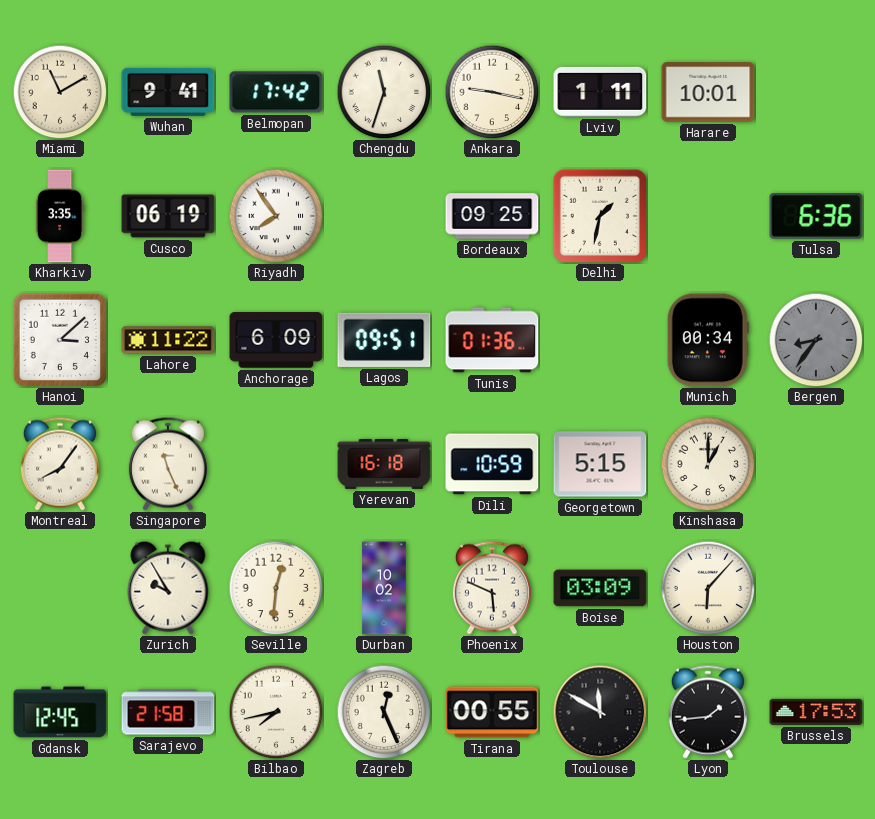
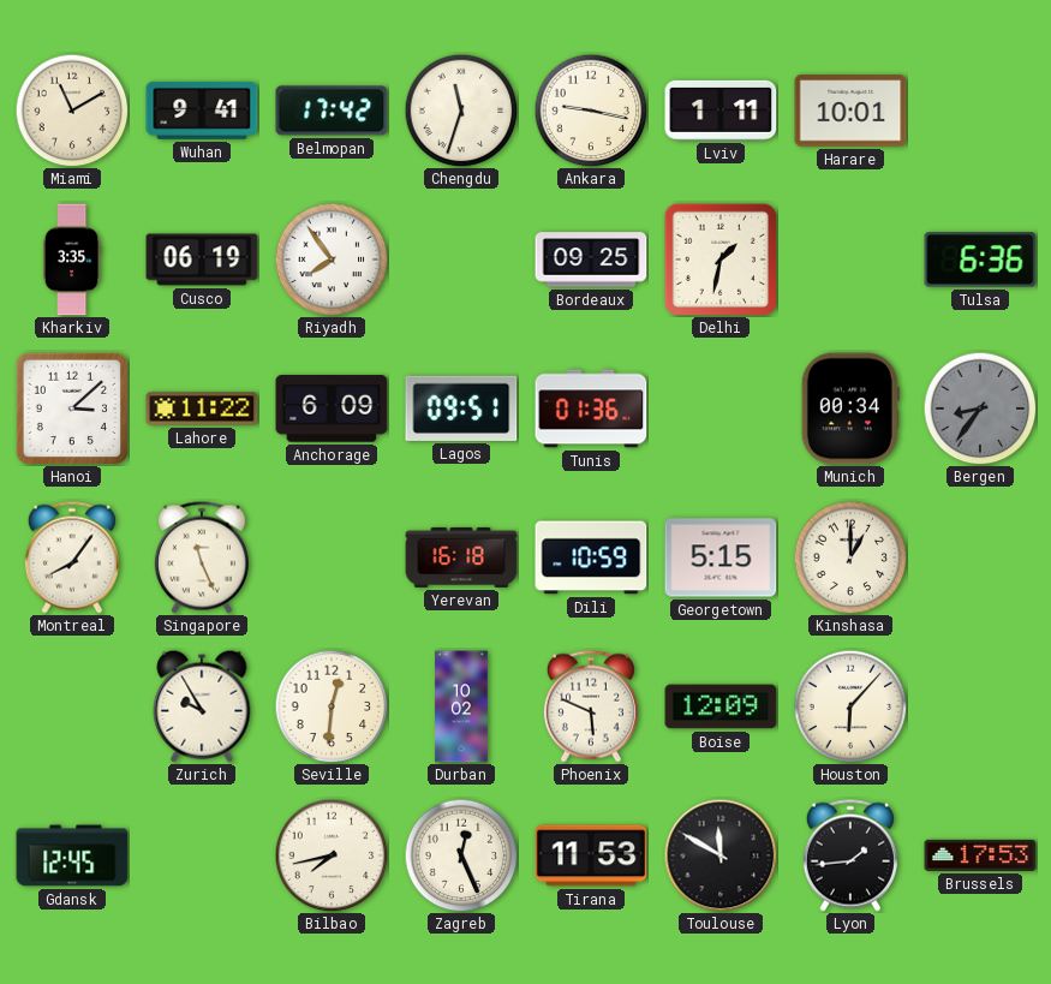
Boise: 03:09 -> 12:09 (721, 706)
Sarajevo: 21:58 -> none (168, 712)
Tirana: 00:55 -> 11:53 (591, 855)
